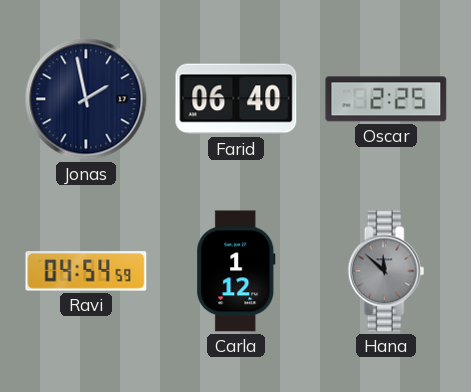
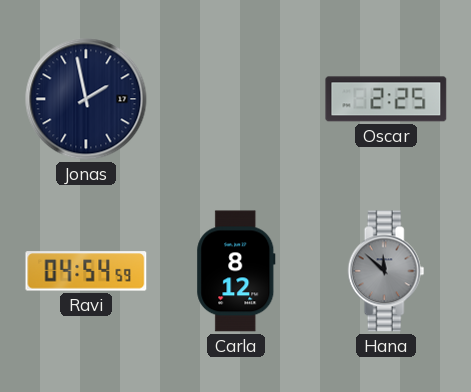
Farid: 06:40 -> none (236, 99)
Carla: 1:12 -> 8:12 (236, 271)
